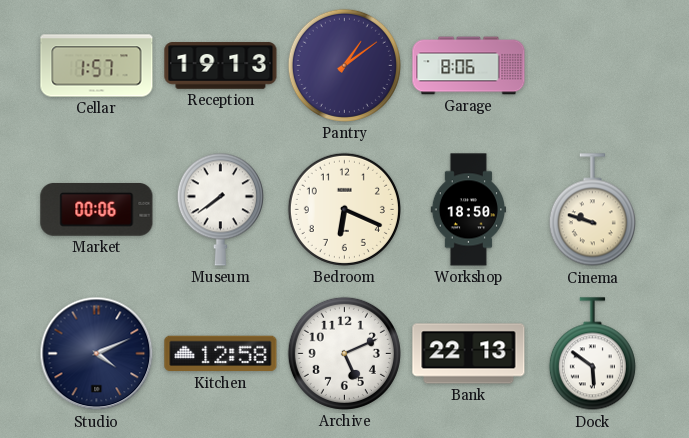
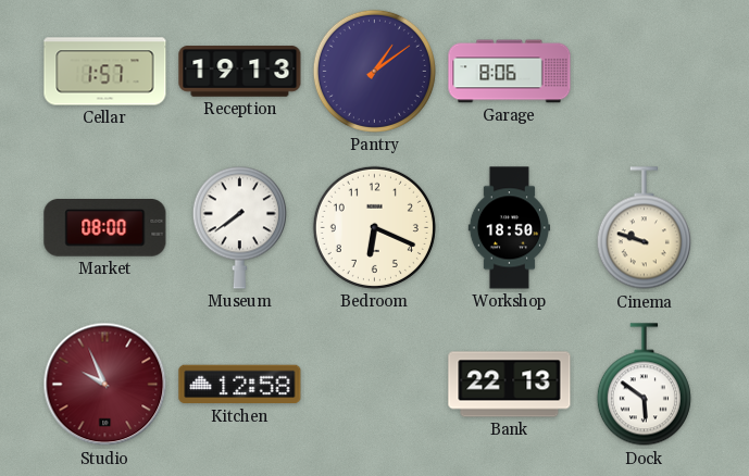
Market: 00:06 -> 08:00 (105, 228)
Studio: 4:11 -> 9:56 (105, 385)
Studio dial: navy -> burgundy (105, 385)
Archive: 5:11 -> none (344, 353)
